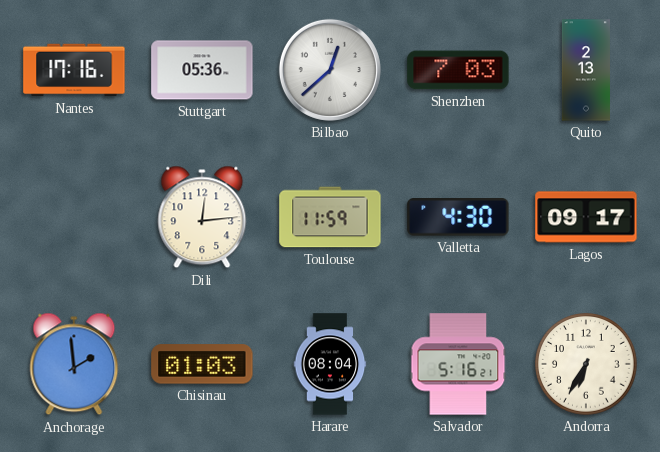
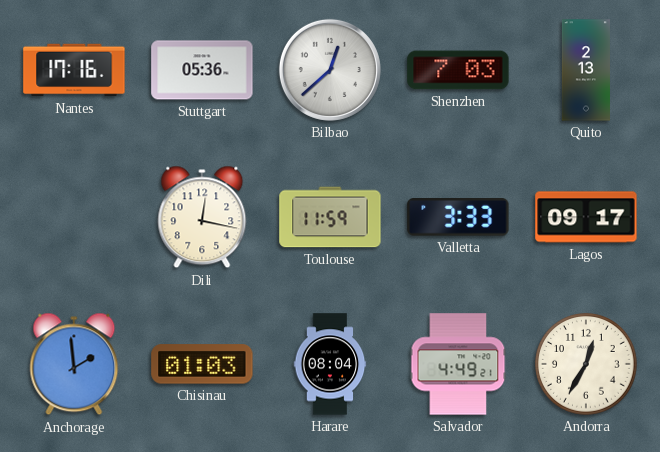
Dili: 12:14 -> 12:17 (202, 217)
Valletta: 4:30 -> 3:33 (458, 218)
Salvador: 5:16 -> 4:49 (458, 364)
Andorra: 6:35 -> 12:35 (587, 365)
